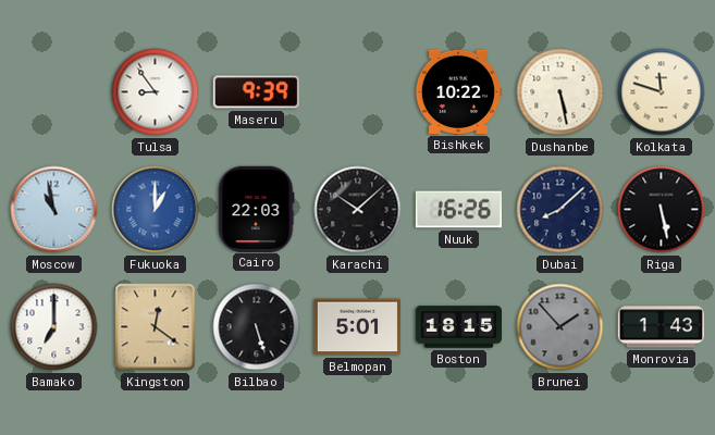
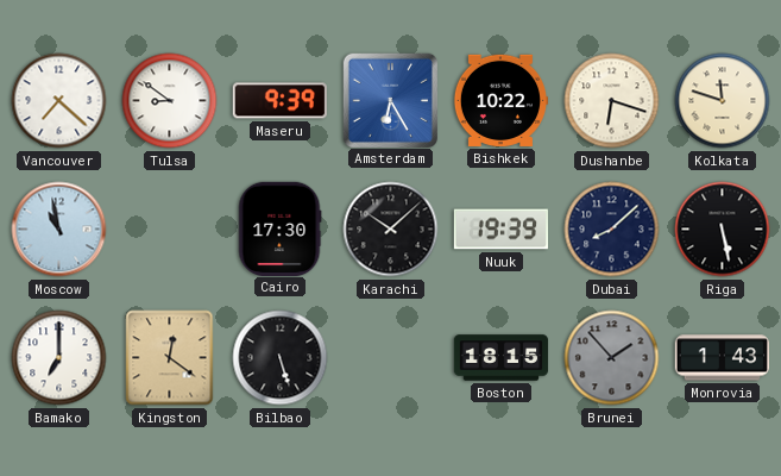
Vancouver: none -> 7:22 (59, 101)
Tulsa: 8:54 -> 8:51 (170, 101)
Amsterdam: none -> 6:25 (390, 100)
Dushanbe: 5:28 -> 6:18 (612, 101)
Fukuoka: 1:00 -> none (156, 210)
Cairo: 22:03 -> 17:30 (279, 228)
Nuuk: 16:26 -> 19:39 (500, 230)
Belmopan: 5:01 -> none (357, 327)
